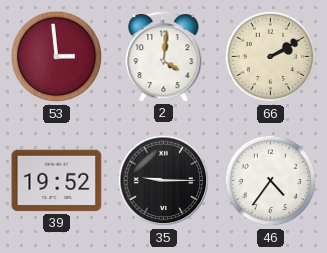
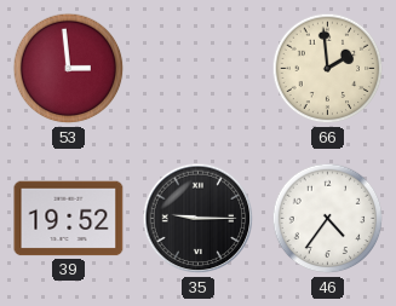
2: 4:01 -> none (164, 57)
66: 2:10 -> 1:59 (328, 69)
